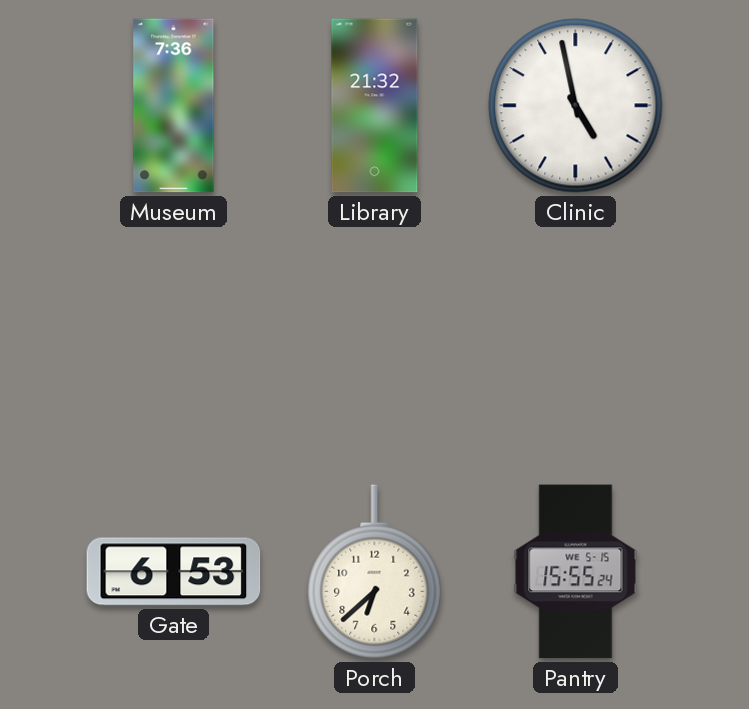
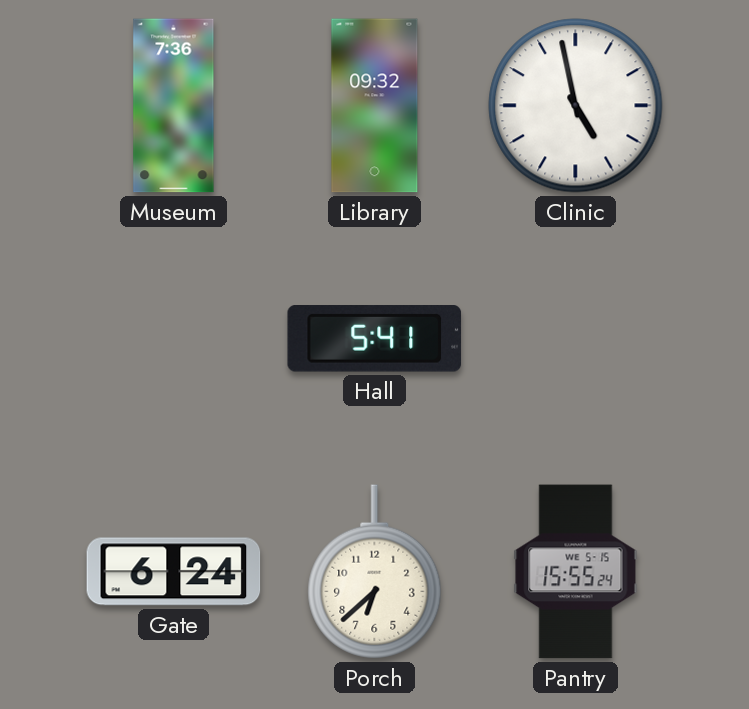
Library: 21:32 -> 09:32 (375, 106)
Hall: none -> 5:41 (374, 339)
Gate: 6:53 -> 6:24 (174, 572)
